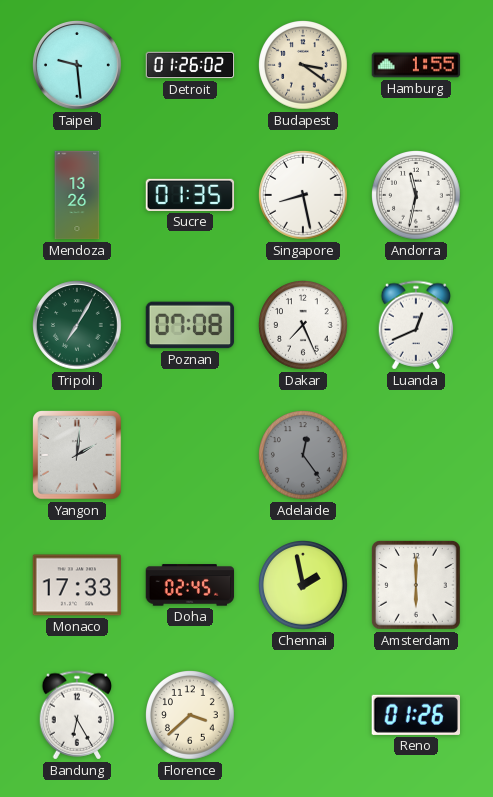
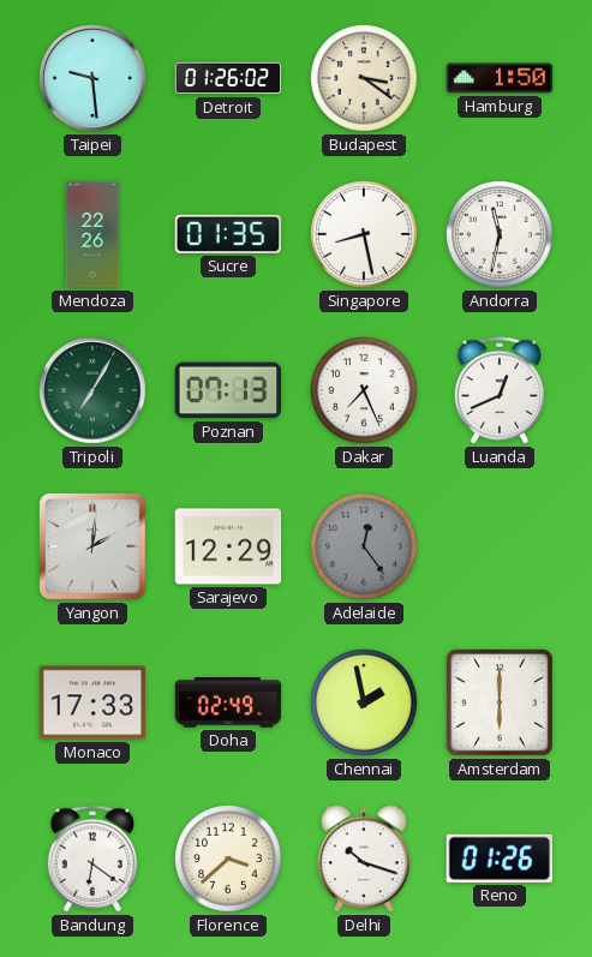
Hamburg: 1:55 -> 1:50 (500, 78)
Mendoza: 13:26 -> 22:26 (92, 234)
Poznan: 07:08 -> 07:13 (228, 390)
Sarajevo: none -> 12:29 (228, 546)
Doha: 02:45 -> 02:49 (228, 702)
Bandung: 6:25 -> 6:21 (92, 859)
Delhi: none -> 10:18 (365, 859)
